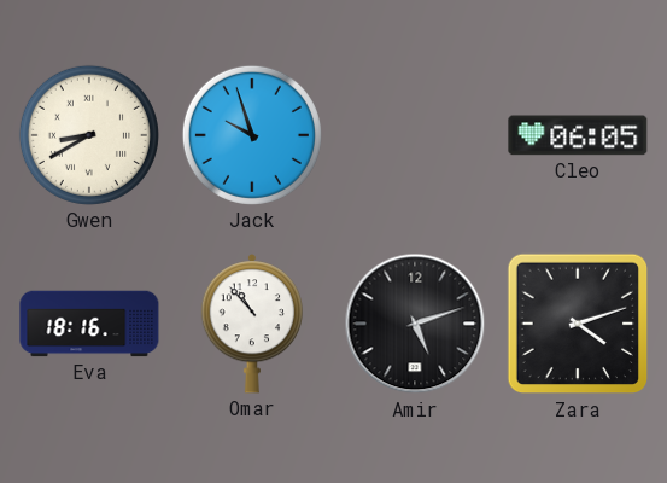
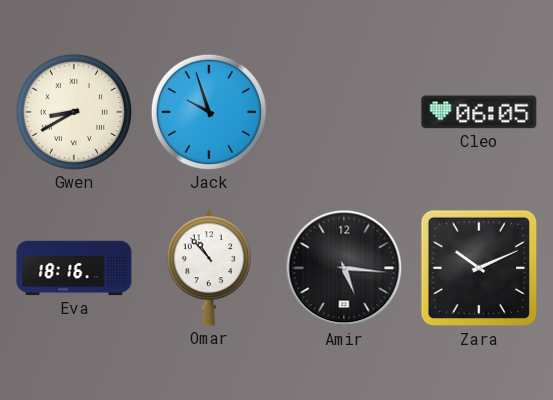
Amir: 5:12 -> 5:16 (344, 268)
Zara: 4:12 -> 10:11 (479, 268)
